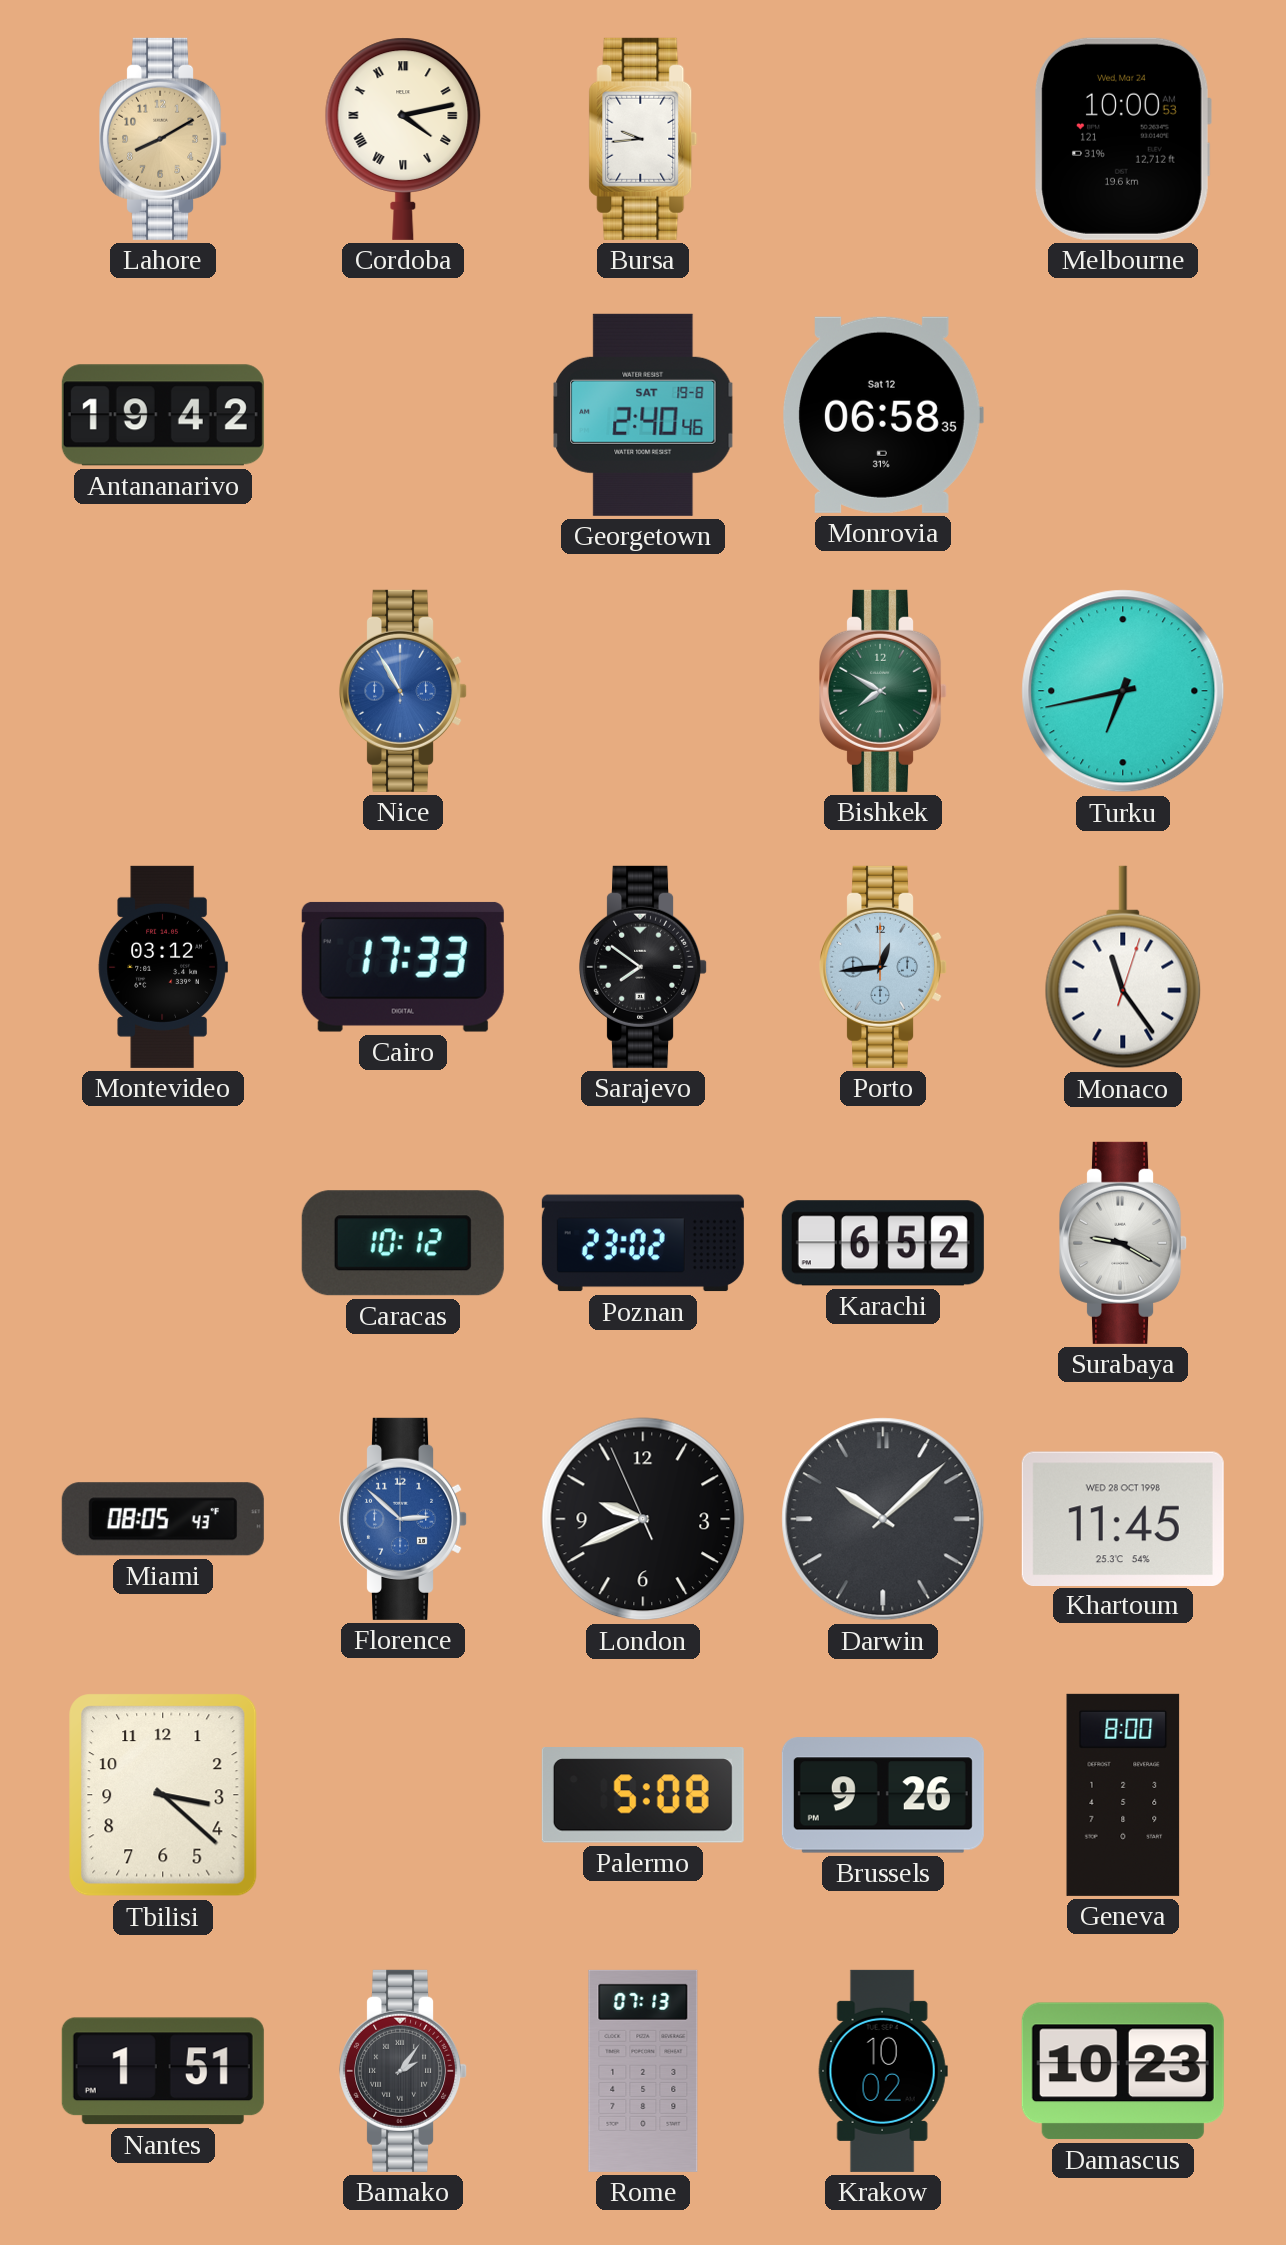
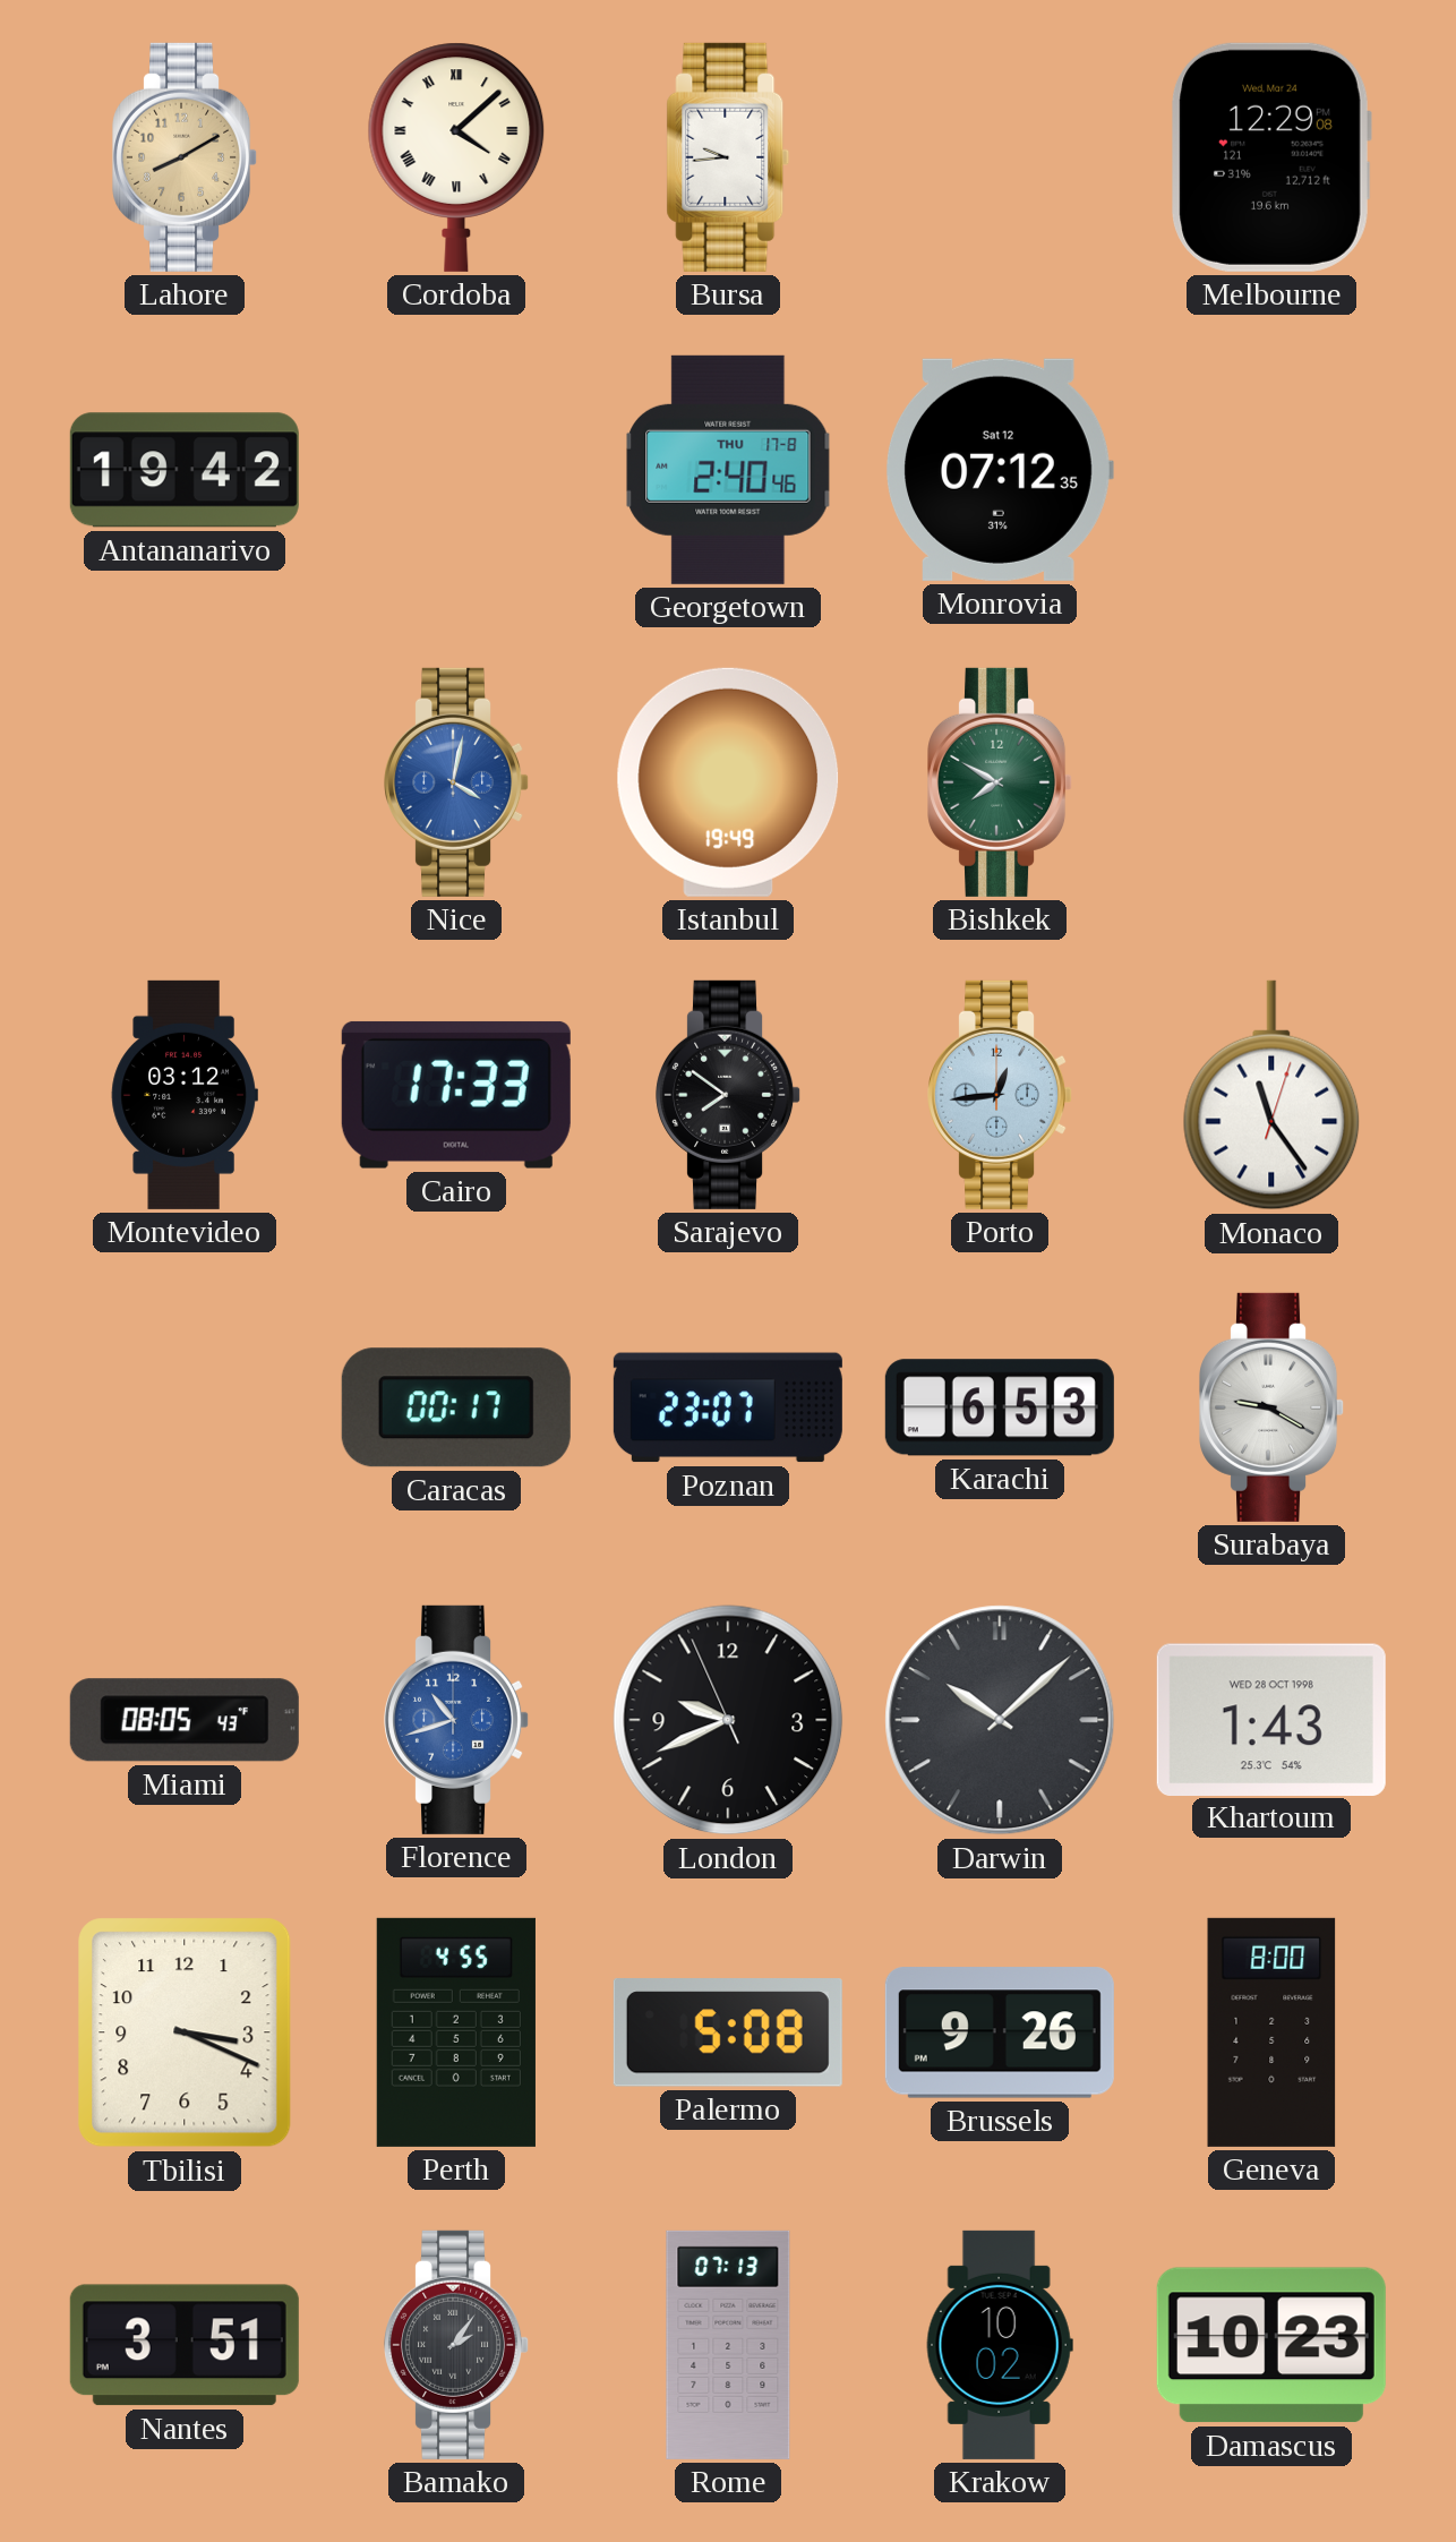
Cordoba: 4:13 -> 4:08 (456, 157)
Melbourne: 10:00 -> 12:29 (1271, 157)
Georgetown date: SAT 19-8 -> THU 17-8 (728, 470)
Monrovia: 06:58 -> 07:12 (1000, 470)
Nice: 10:55 -> 4:02 (457, 782)
Istanbul: none -> 19:49 (728, 782)
Turku: 6:43 -> none (1123, 691)
Caracas: 10:12 -> 00:17 (456, 1407)
Poznan: 23:02 -> 23:07 (728, 1407)
Karachi: 6:52 -> 6:53 (1000, 1407)
Florence: 2:52 -> 10:42 (457, 1720)
Khartoum: 11:45 -> 1:43 (1271, 1719)
Tbilisi: 3:22 -> 3:19 (185, 2032)
Perth: none -> 4:55 (456, 2032)
Nantes: 1:51 -> 3:51 (185, 2345)
